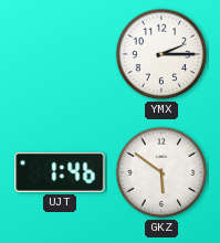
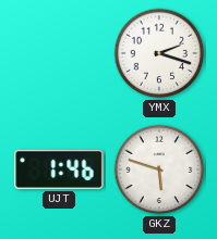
YMX: 2:15 -> 2:18 (159, 53)
GKZ: 5:51 -> 5:48 (159, 169)
